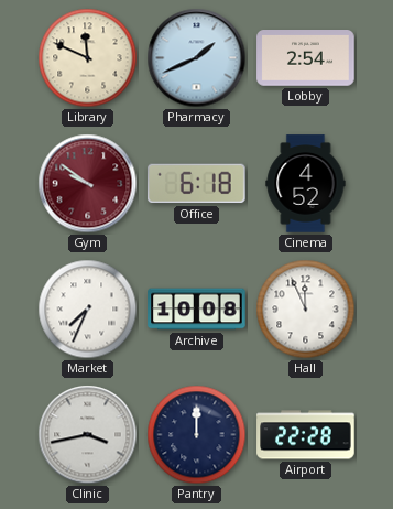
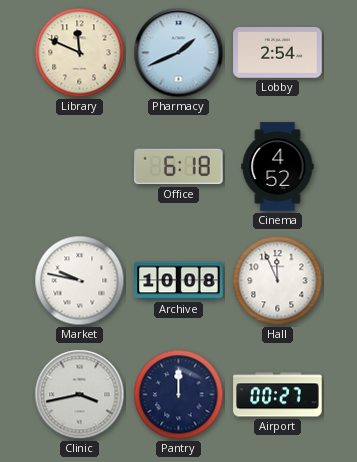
Gym: 9:51 -> none (88, 184)
Market: 7:34 -> 9:47 (80, 281)
Airport: 22:28 -> 00:27 (278, 395)
